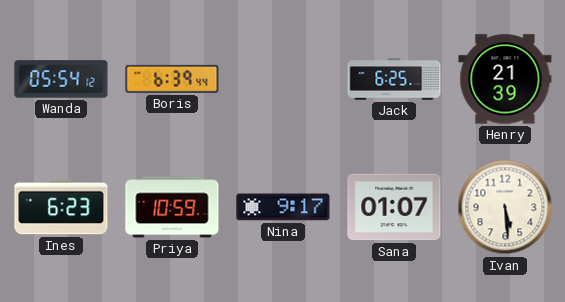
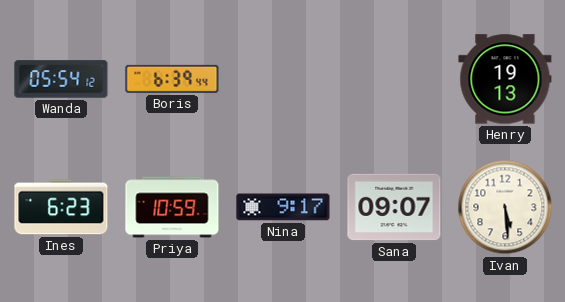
Jack: 6:25 -> none (394, 79)
Henry: 21:39 -> 19:13 (505, 79)
Sana: 01:07 -> 09:07 (394, 207)
